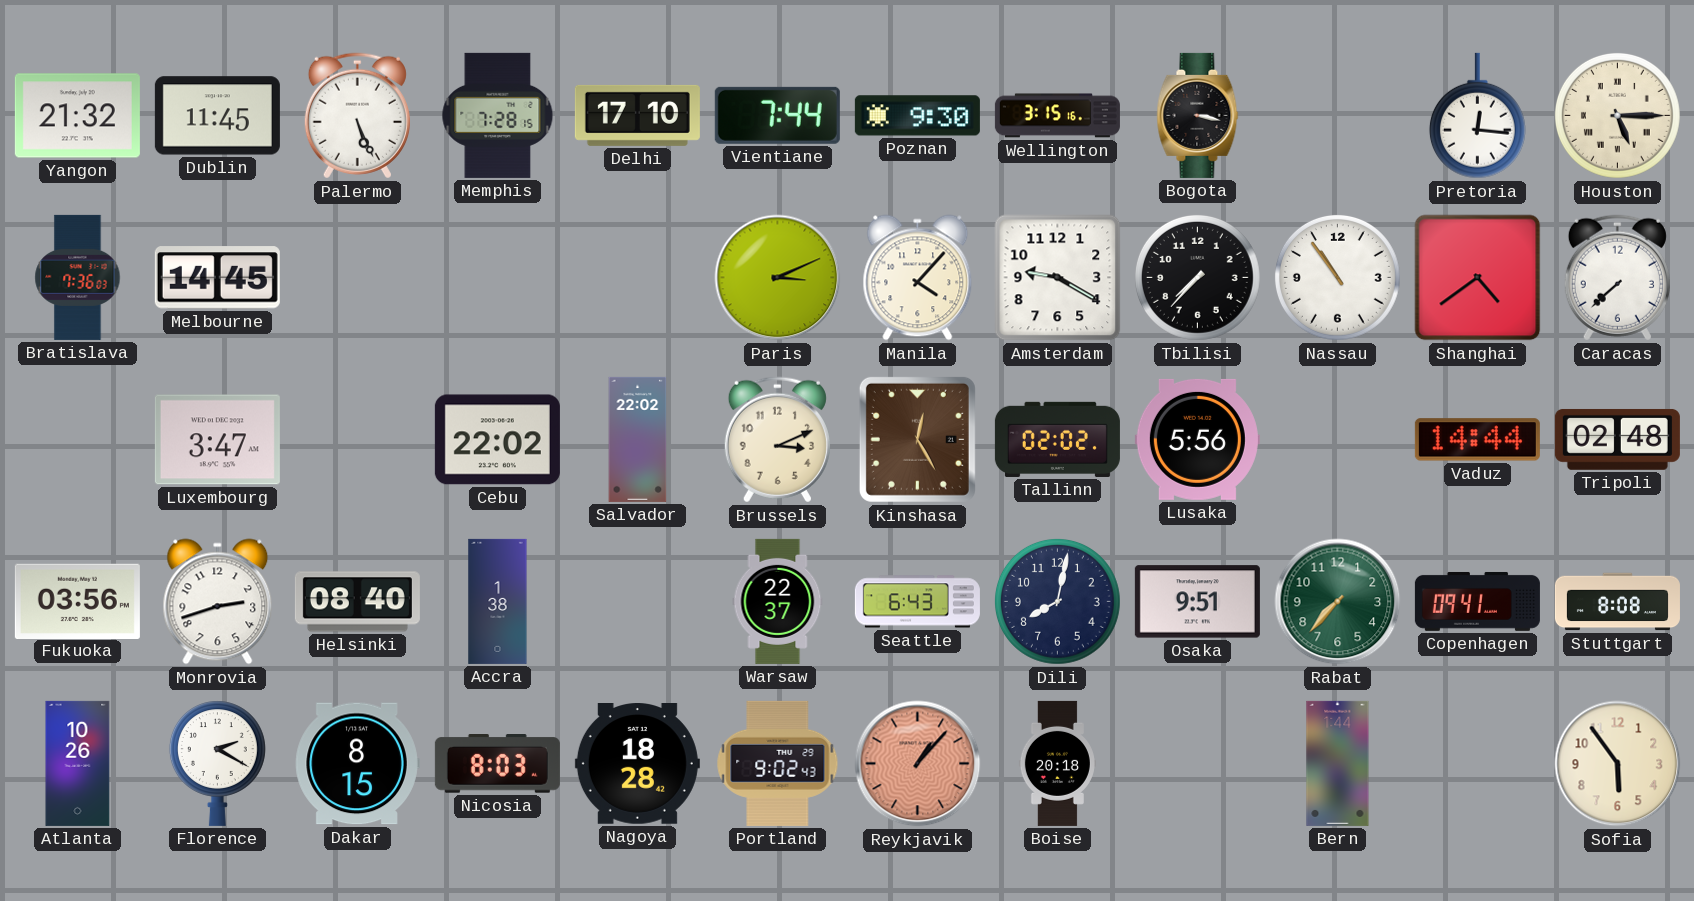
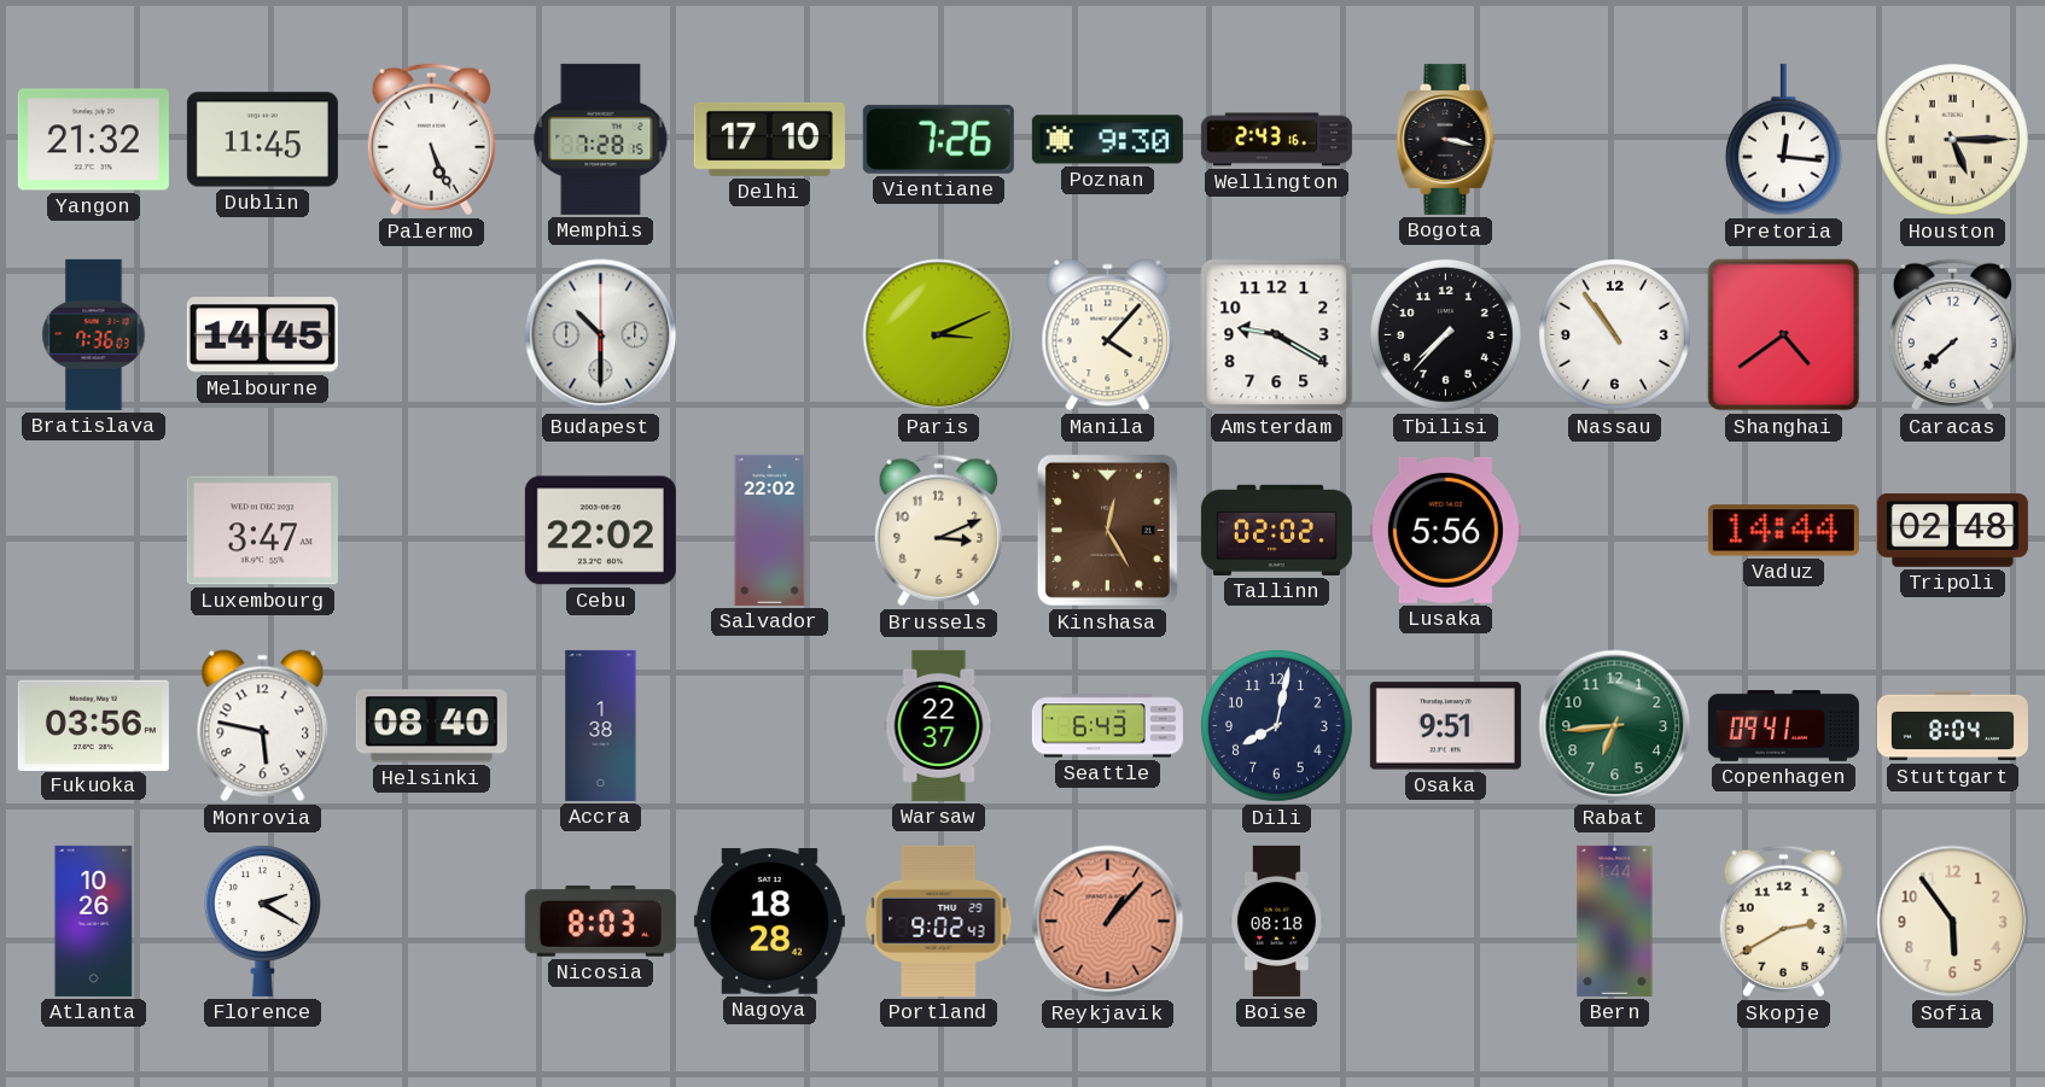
Vientiane: 7:44 -> 7:26 (938, 139)
Wellington: 3:15 -> 2:43 (1276, 140)
Budapest: none -> 10:30 (601, 335)
Monrovia: 2:42 -> 5:47 (263, 726)
Rabat: 7:37 -> 6:44 (1615, 726)
Stuttgart: 8:08 -> 8:04 (1952, 726)
Dakar: 8:15 -> none (357, 764)
Boise: 20:18 -> 08:18 (1276, 921)
Skopje: none -> 2:40 (1783, 922)
